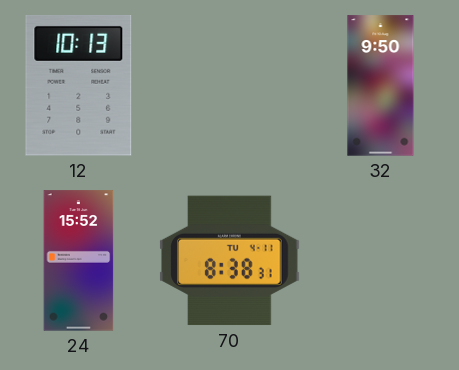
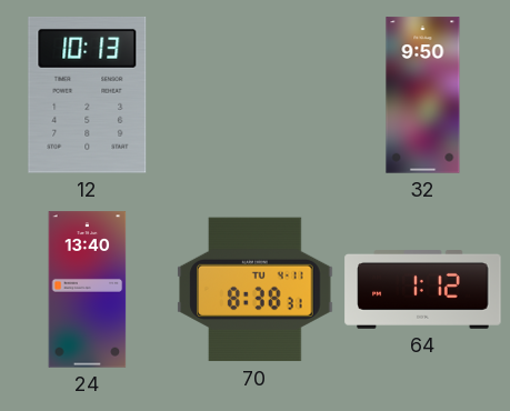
24: 15:52 -> 13:40 (88, 290)
64: none -> 1:12 (423, 290)
